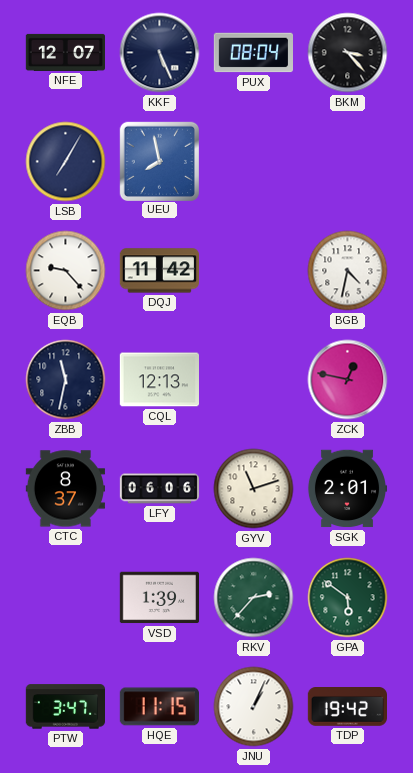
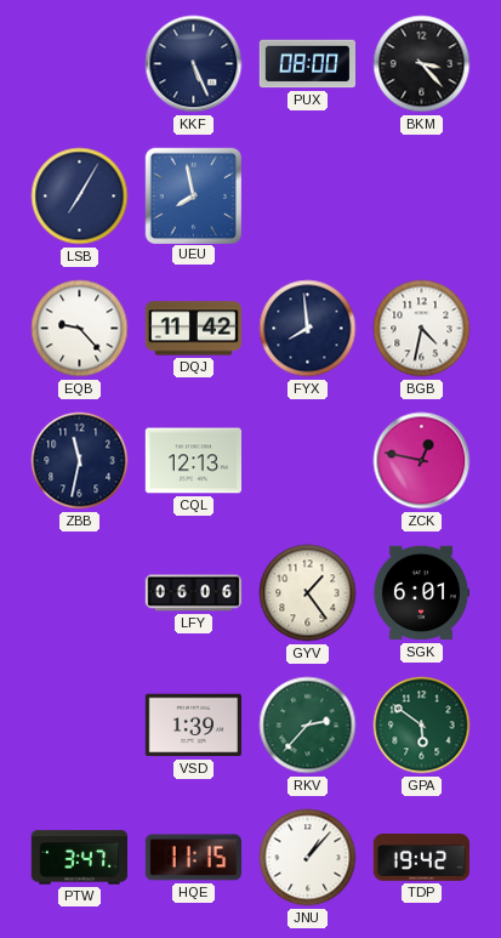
NFE: 12:07 -> none (65, 52)
PUX: 08:04 -> 08:00 (308, 64)
FYX: none -> 7:59 (308, 329)
CTC: 8:37 -> none (65, 489)
GYV: 11:12 -> 1:24 (308, 593)
SGK: 2:01 -> 6:01 (420, 593)
JNU: 1:04 -> 1:07 (308, 858)
